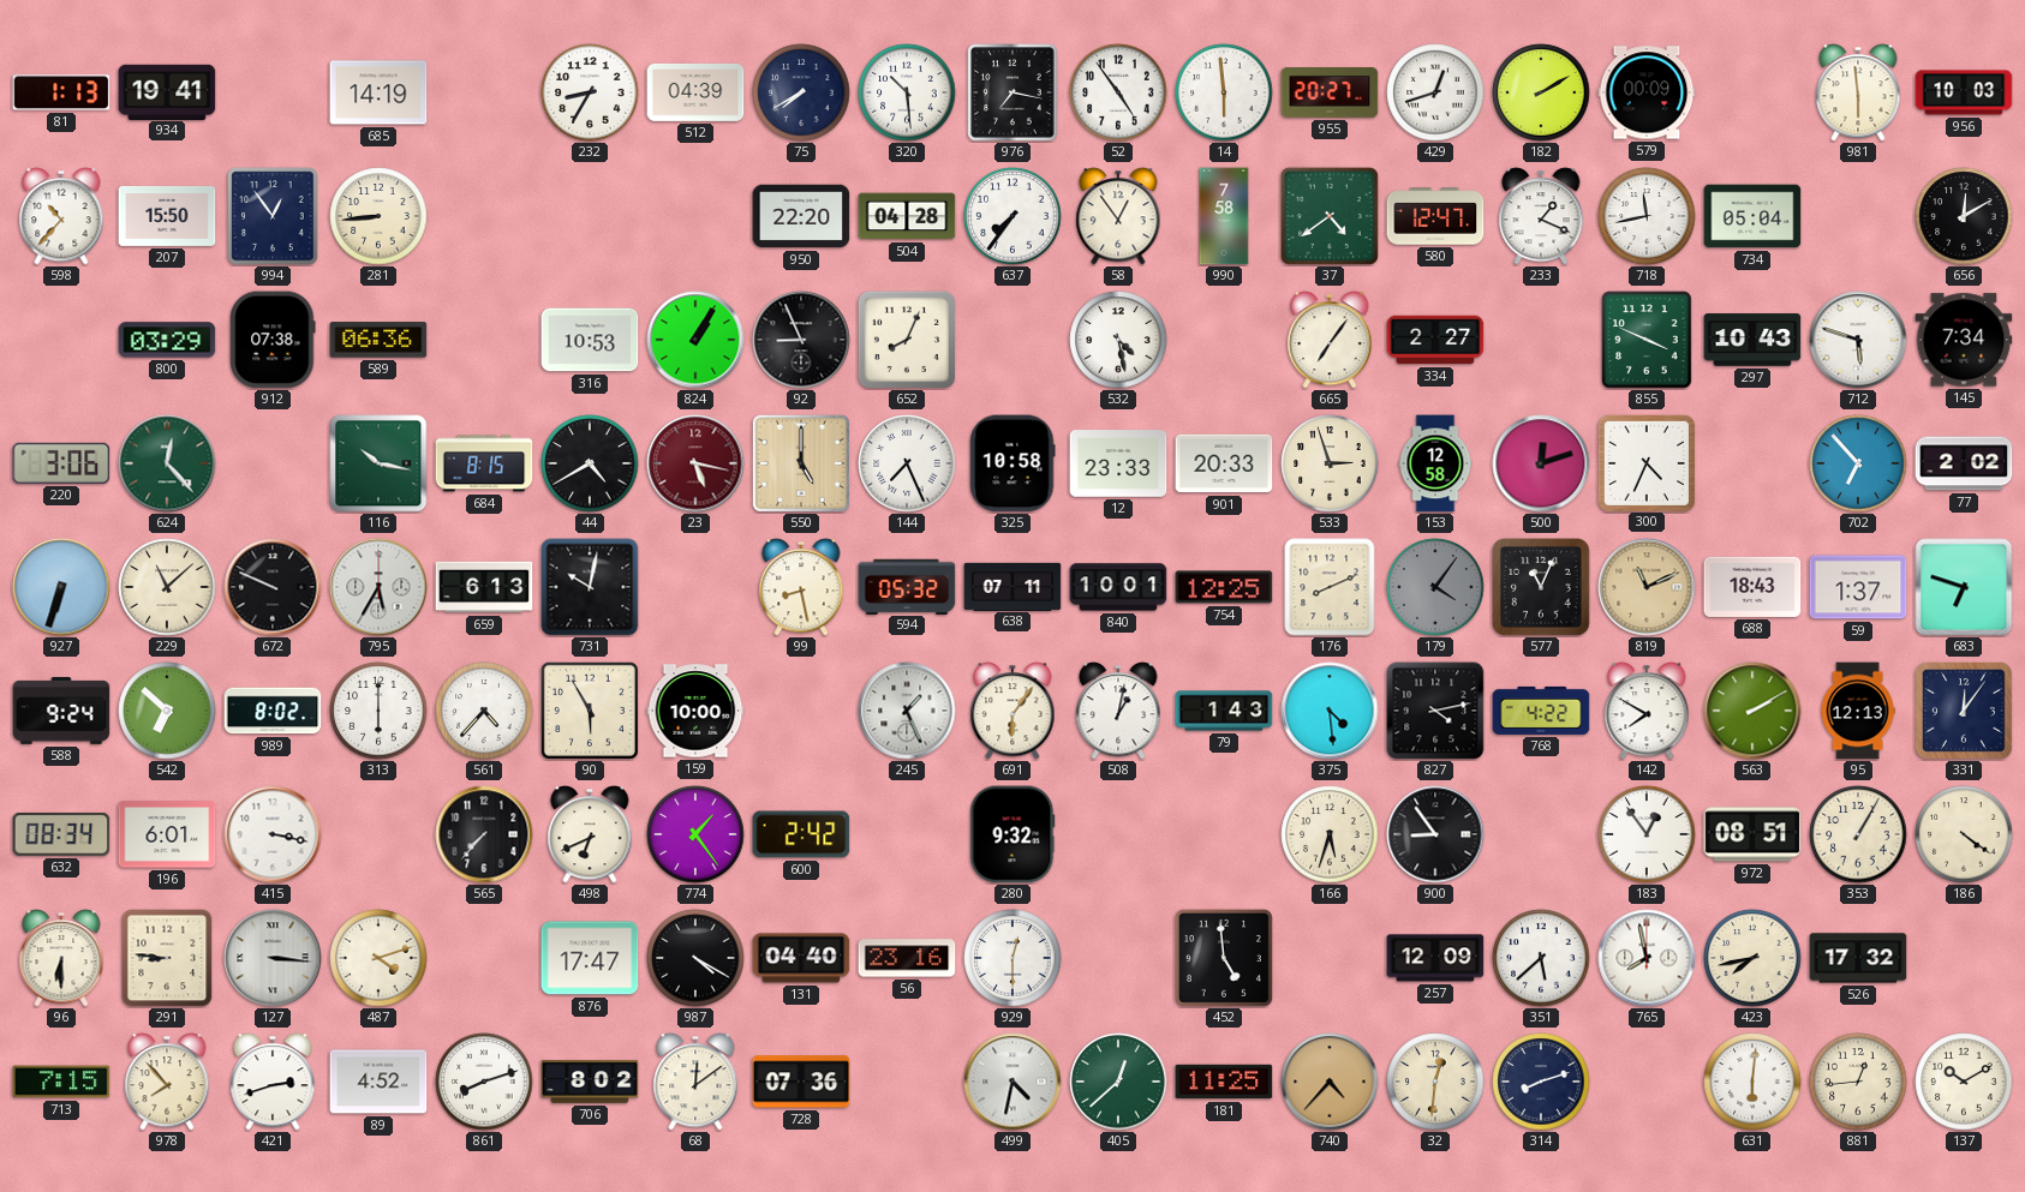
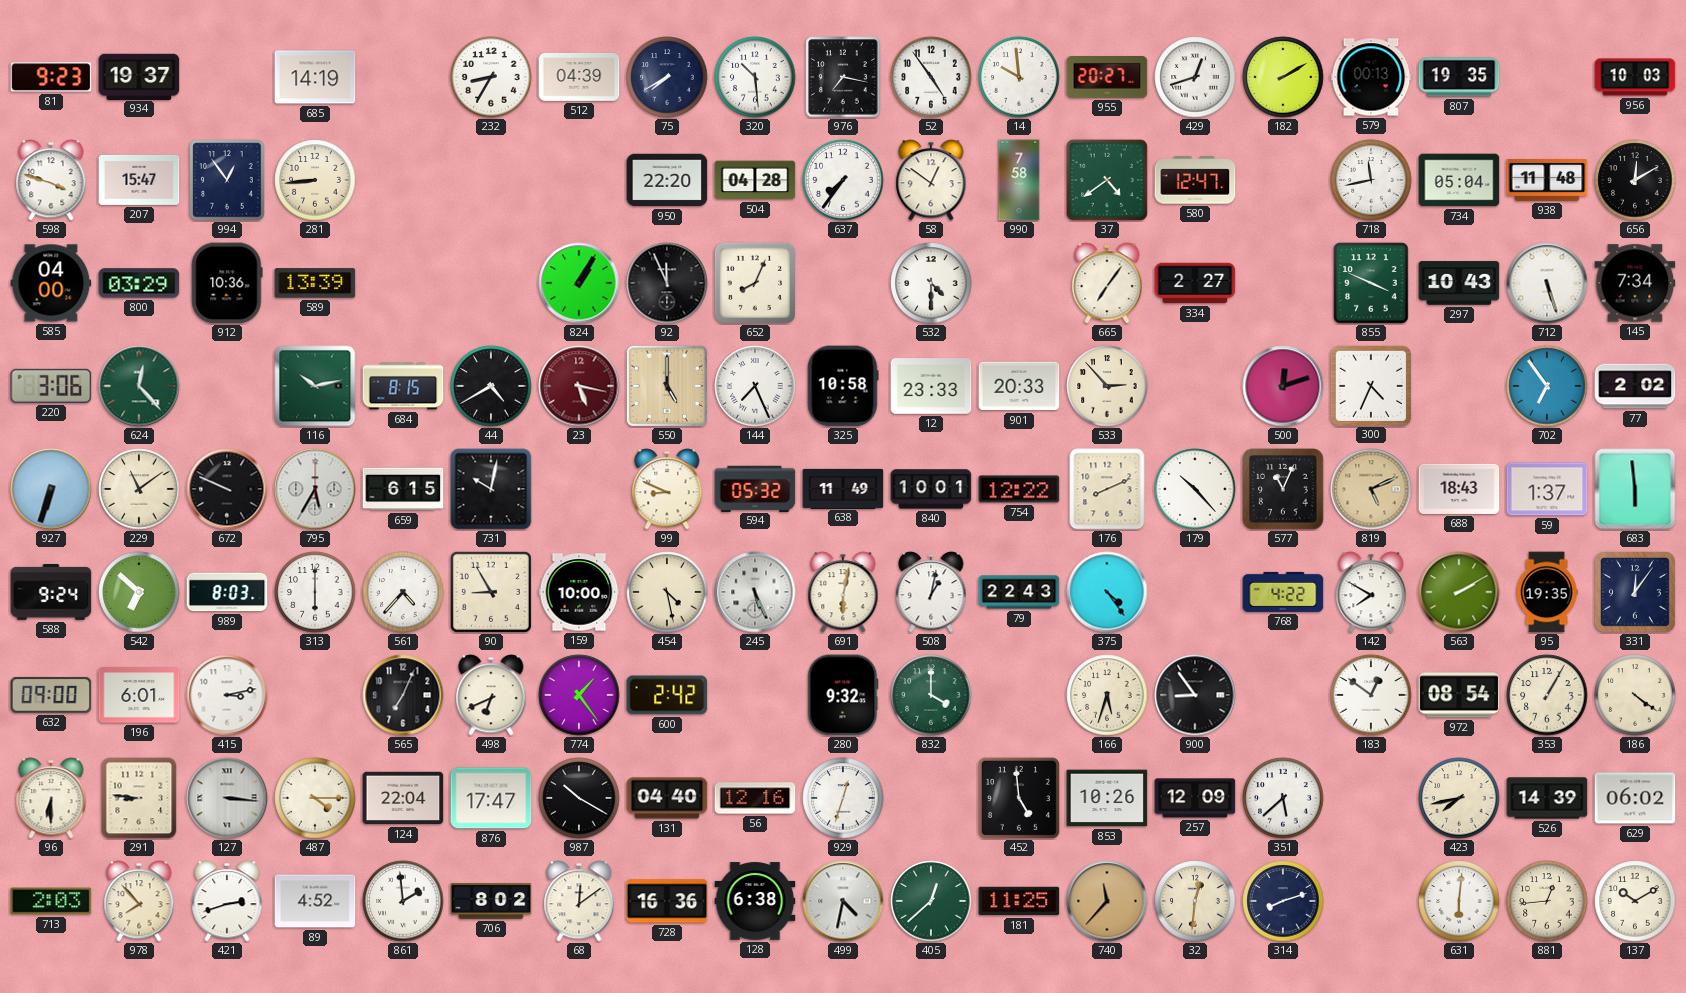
81: 1:13 -> 9:23 (51, 77)
934: 19:41 -> 19:37 (139, 76)
14: 5:59 -> 9:59 (1019, 77)
579: 00:09 -> 00:13 (1371, 77)
807: none -> 19:35 (1459, 77)
981: 5:59 -> none (1858, 92)
598: 10:37 -> 3:48 (51, 180)
207: 15:50 -> 15:47 (139, 180)
58: 12:54 -> 12:51 (931, 180)
233: 1:19 -> none (1541, 216)
938: none -> 11:48 (1547, 180)
585: none -> 04:00 (51, 283)
912: 07:38 -> 10:36 (227, 283)
589: 06:36 -> 13:39 (315, 283)
316: 10:53 -> none (590, 340)
92: 8:56 -> 11:56 (667, 283)
532: 4:28 -> 4:30 (931, 283)
712: 5:48 -> 5:27 (1547, 283)
116: 10:17 -> 10:13 (315, 386)
533: 2:57 -> 2:53 (1107, 386)
153: 12:58 -> none (1435, 463)
702: 6:53 -> 6:54 (1547, 386)
229: 11:08 -> 11:09 (139, 489)
659: 6:13 -> 6:15 (403, 489)
99: 8:28 -> 8:49 (667, 489)
638: 07:11 -> 11:49 (843, 488)
754: 12:25 -> 12:22 (1019, 489)
179: 4:06 -> 10:23 (1195, 489)
179 dial: grey -> white (1195, 489)
819: 11:11 -> 5:11 (1371, 489)
683: 6:48 -> 5:59 (1635, 489)
989: 8:02 -> 8:03 (227, 592)
90: 5:55 -> 8:55 (491, 592)
454: none -> 4:28 (667, 592)
245: 1:26 -> 5:26 (755, 592)
691: 6:06 -> 6:02 (843, 592)
79: 1:43 -> 22:43 (1019, 592)
375: 4:29 -> 4:24 (1107, 592)
827: 4:13 -> none (1435, 711)
95: 12:13 -> 19:35 (1547, 592)
632: 08:34 -> 09:00 (51, 695)
415: 3:17 -> 3:13 (227, 695)
565: 7:37 -> 7:04 (403, 695)
832: none -> 4:00 (931, 695)
183: 12:54 -> 12:51 (1371, 695)
972: 08:51 -> 08:54 (1459, 695)
487: 4:12 -> 4:15 (315, 798)
124: none -> 22:04 (403, 798)
987: 4:20 -> 10:20 (579, 798)
56: 23:16 -> 12:16 (755, 798)
929: 12:30 -> 12:33 (843, 798)
853: none -> 10:26 (1107, 798)
765: 7:58 -> none (1647, 958)
526: 17:32 -> 14:39 (1547, 798)
629: none -> 06:02 (1635, 798)
713: 7:15 -> 2:03 (51, 901)
861: 8:12 -> 1:59 (403, 901)
728: 07:36 -> 16:36 (667, 901)
128: none -> 6:38 (755, 901)
740: 4:37 -> 11:37 (1107, 901)
